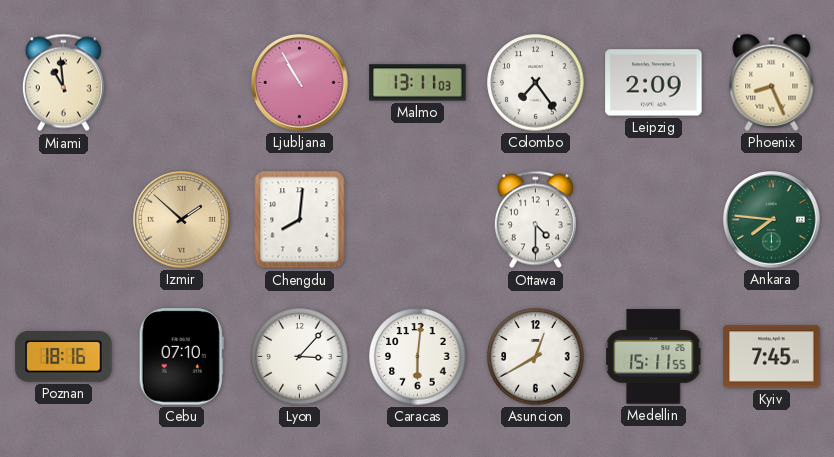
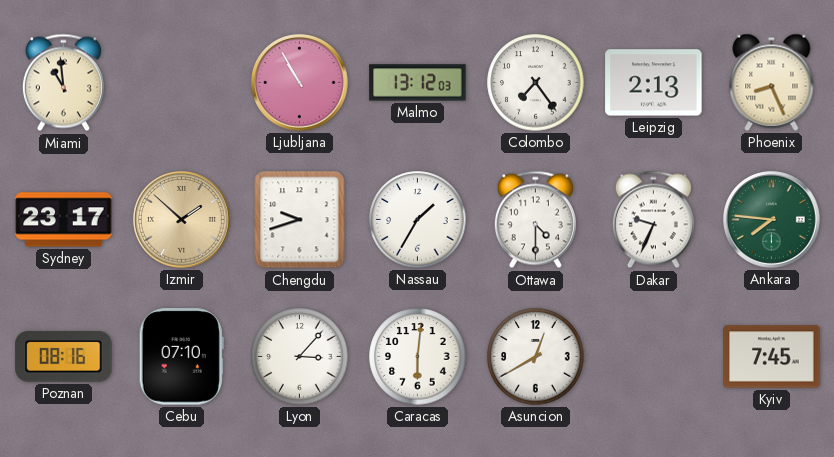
Malmo: 13:11 -> 13:12 (418, 83)
Leipzig: 2:09 -> 2:13 (654, 83)
Sydney: none -> 23:17 (64, 220)
Chengdu: 8:01 -> 9:42 (300, 220)
Nassau: none -> 1:35 (418, 220)
Dakar: none -> 9:34 (653, 220)
Poznan: 18:16 -> 08:16 (64, 357)
Medellin: 15:11 -> none (654, 357)
